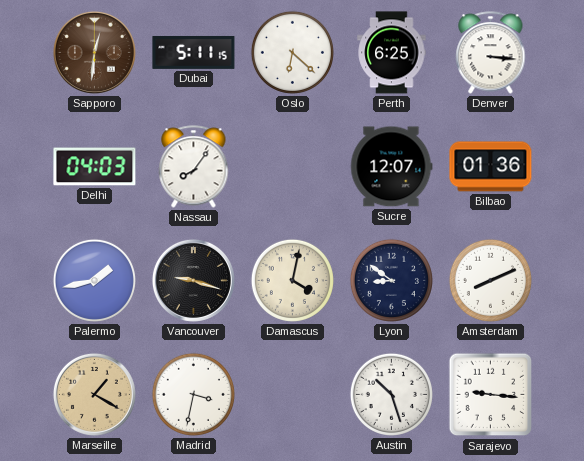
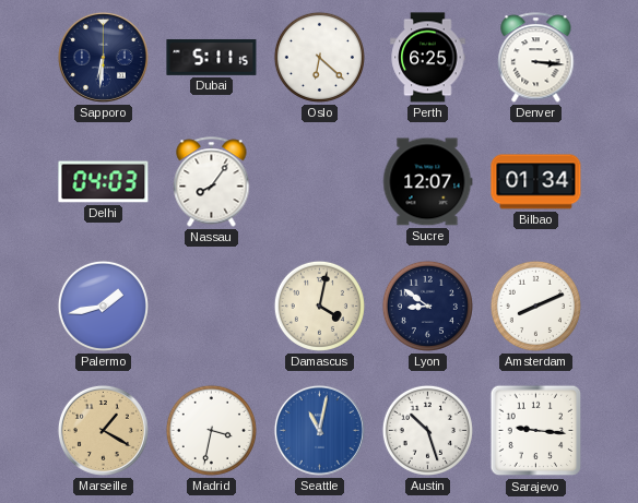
Sapporo: 12:31 -> 6:31 (103, 57)
Sapporo dial: brown -> navy (103, 57)
Bilbao: 01:36 -> 01:34 (536, 182)
Vancouver: 9:18 -> none (193, 280)
Seattle: none -> 11:02 (319, 430)
